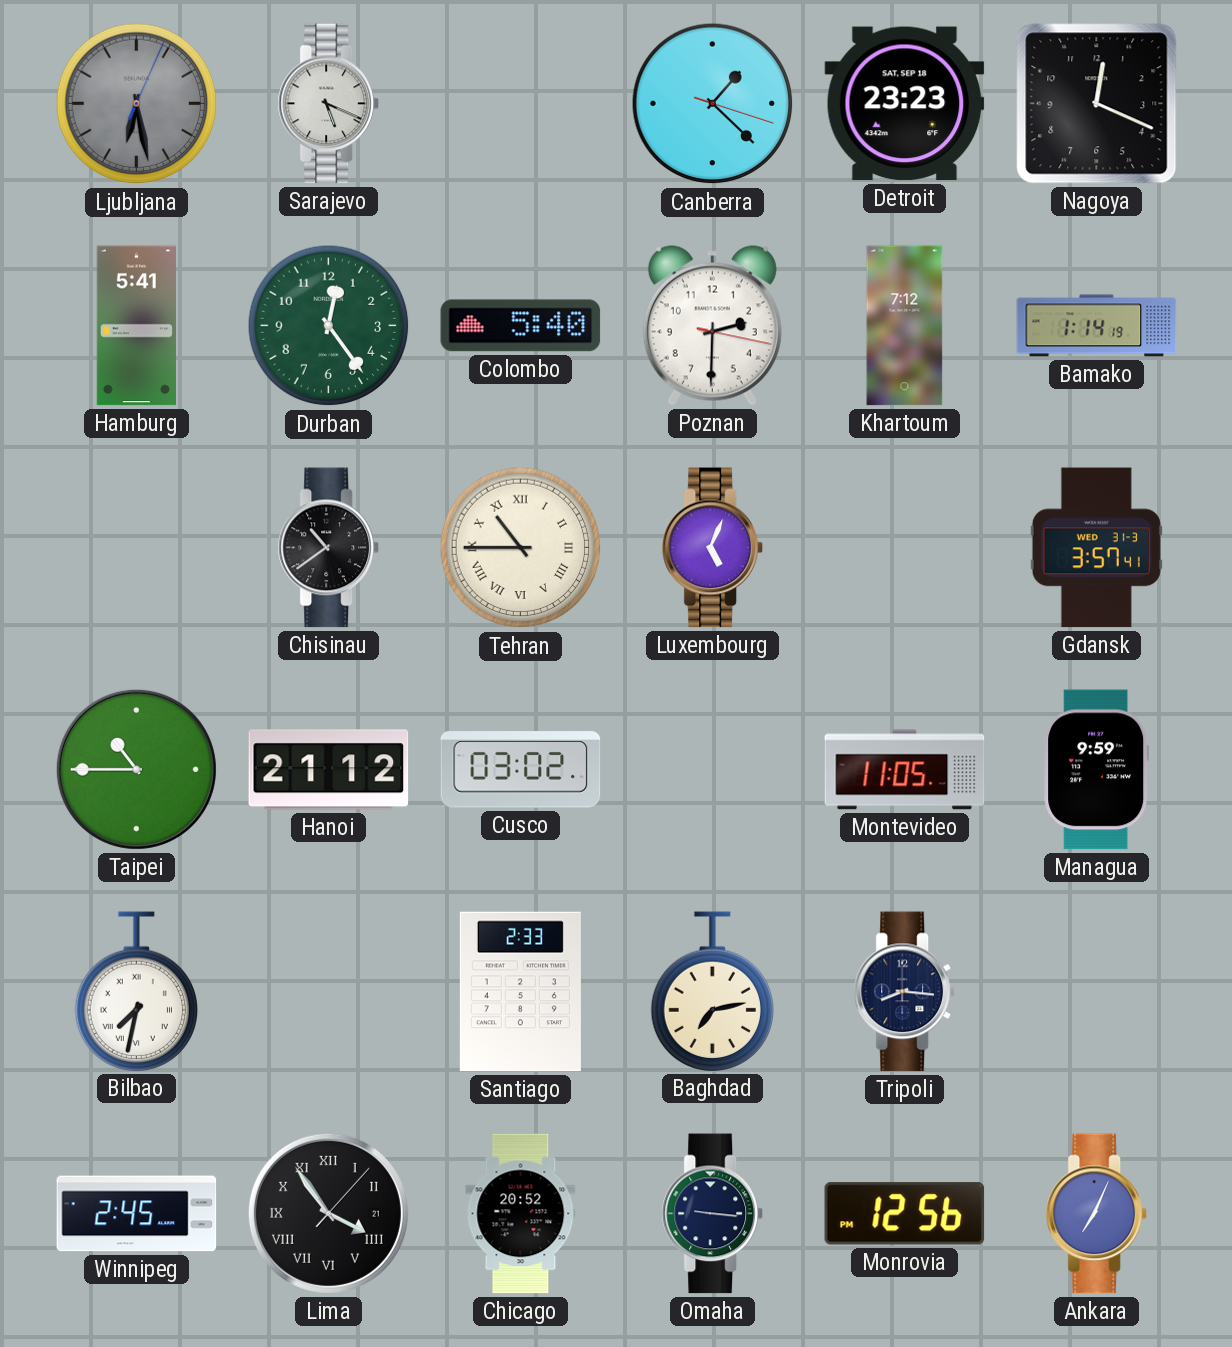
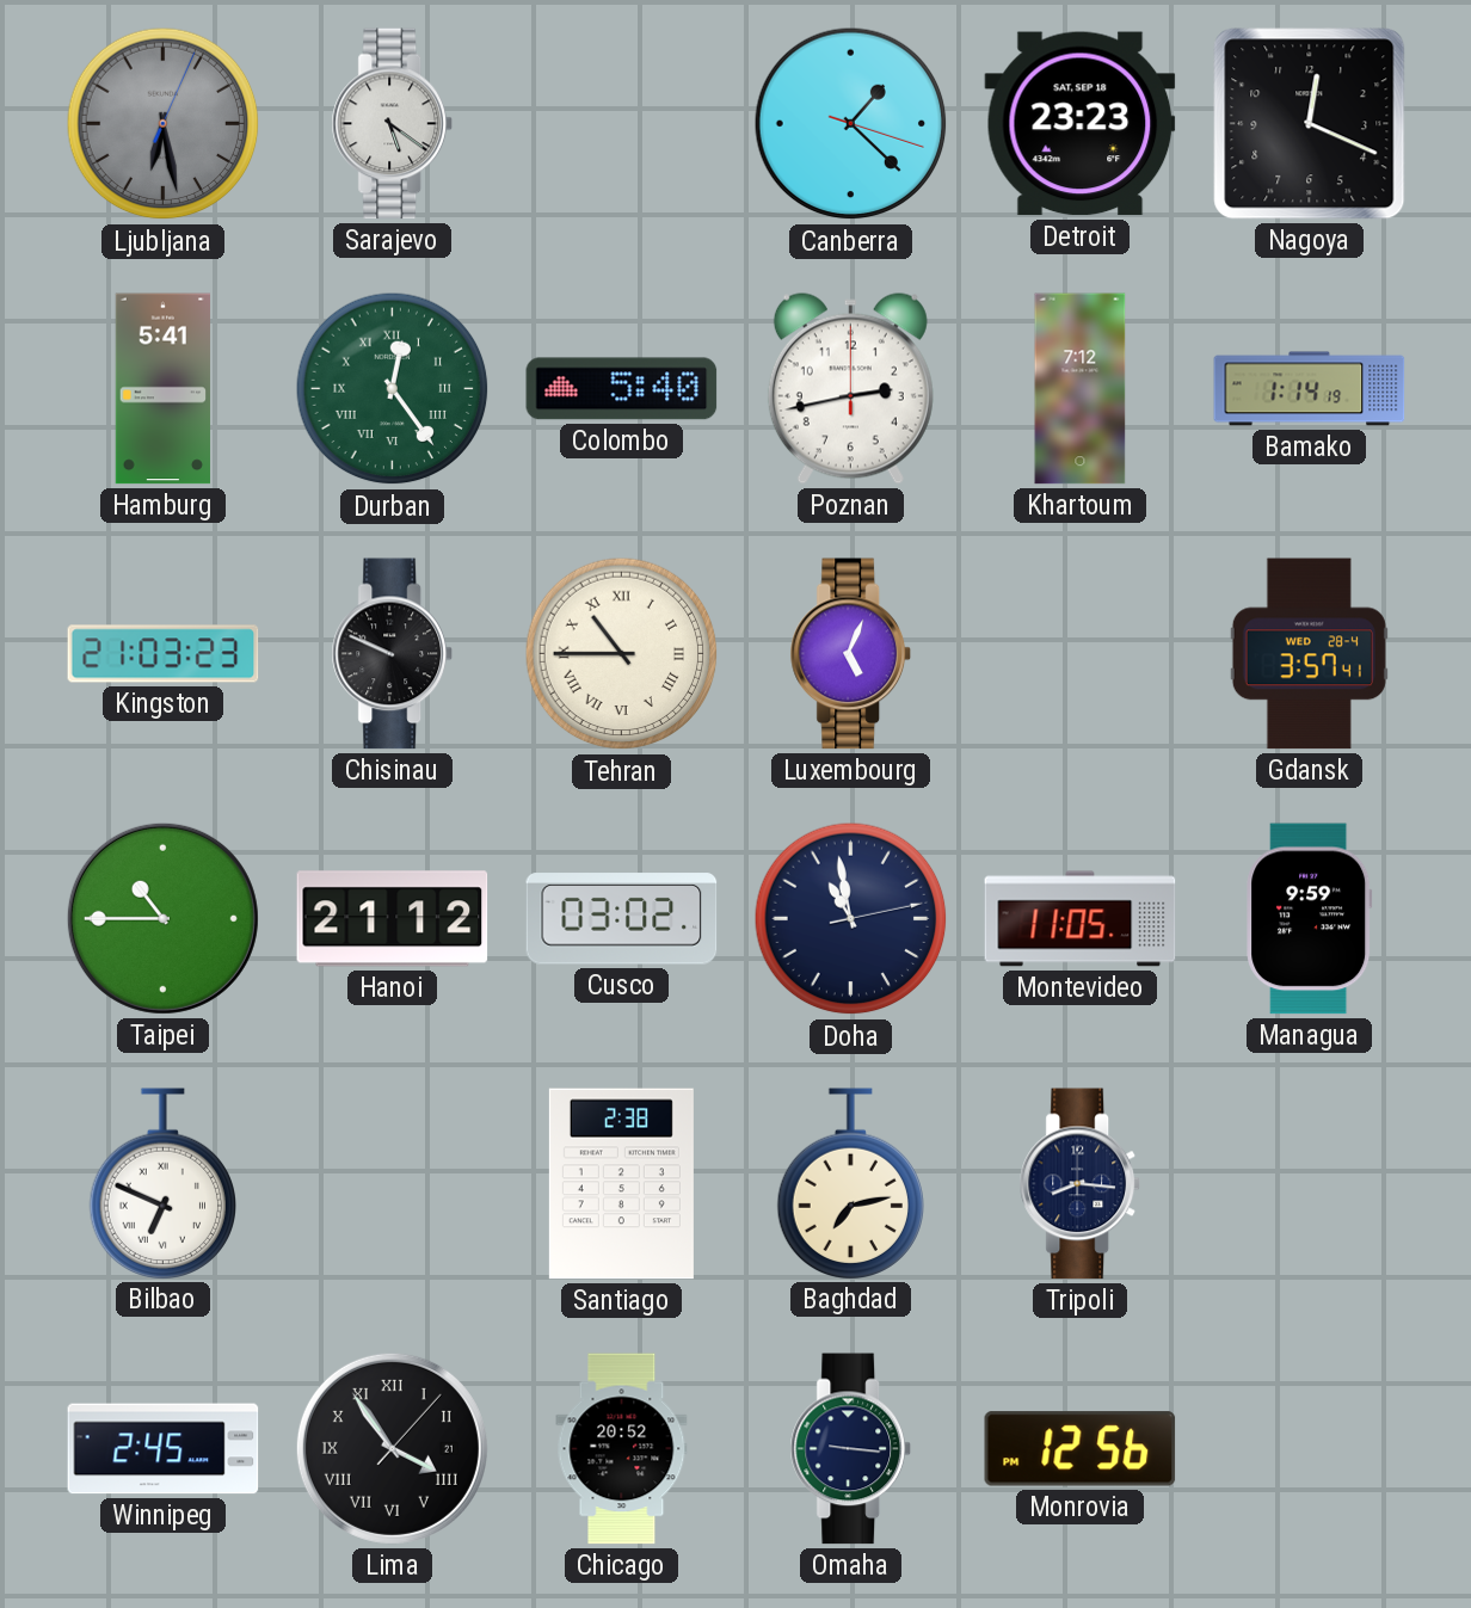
Sarajevo: 5:19 -> 5:21 (392, 124)
Durban numerals: Arabic -> Roman (393, 389)
Poznan: 2:30 -> 2:43 (850, 389)
Kingston: none -> 21:03 (164, 654)
Chisinau: 10:39 -> 9:49 (392, 654)
Gdansk date: WED 31-3 -> WED 28-4 (1309, 654)
Doha: none -> 10:58 (851, 919)
Bilbao: 7:32 -> 6:49 (162, 1183)
Santiago: 2:33 -> 2:38 (621, 1184)
Ankara: 7:04 -> none (1096, 1214)
